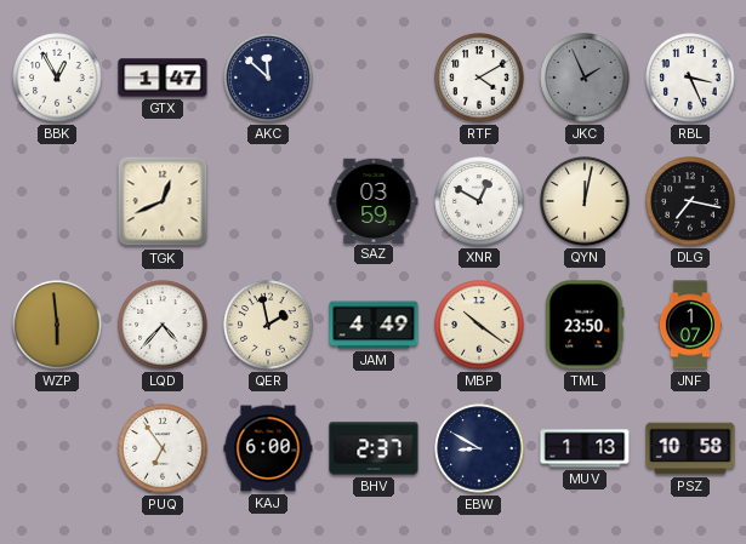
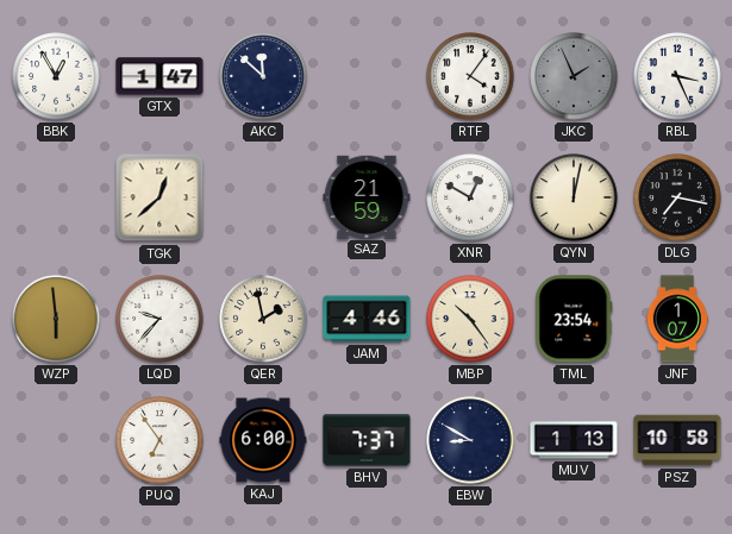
RTF: 4:10 -> 4:06 (470, 76)
TGK: 12:41 -> 12:38 (159, 197)
SAZ: 03:59 -> 21:59 (367, 196)
LQD: 4:37 -> 9:37 (159, 319)
JAM: 4:49 -> 4:46 (367, 319)
MBP: 10:21 -> 10:24 (470, 319)
TML: 23:50 -> 23:54 (574, 319)
BHV: 2:37 -> 7:37 (367, 440)
